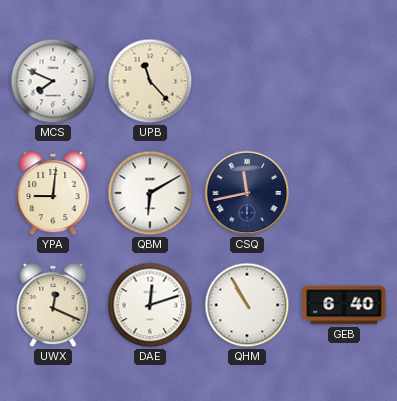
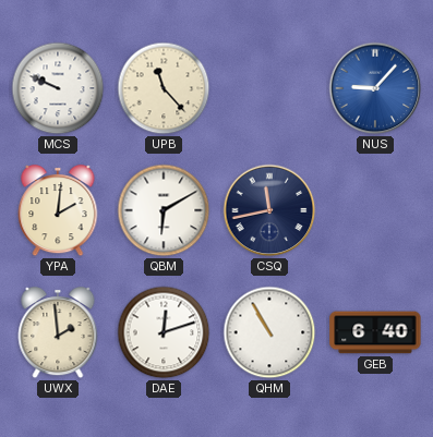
MCS: 7:49 -> 9:49 (58, 88)
NUS: none -> 9:07 (375, 88)
YPA: 9:01 -> 2:01 (58, 211)
UWX: 12:19 -> 1:59 (58, 333)
